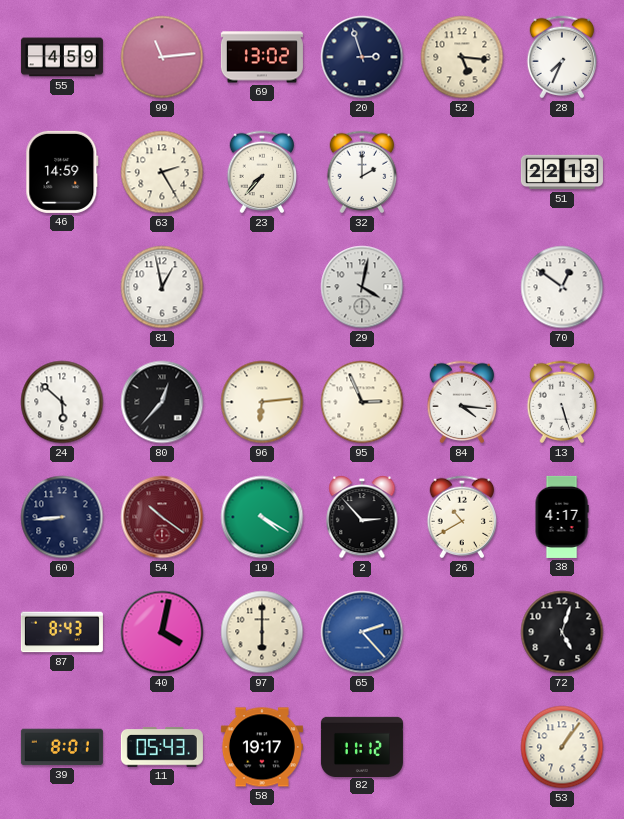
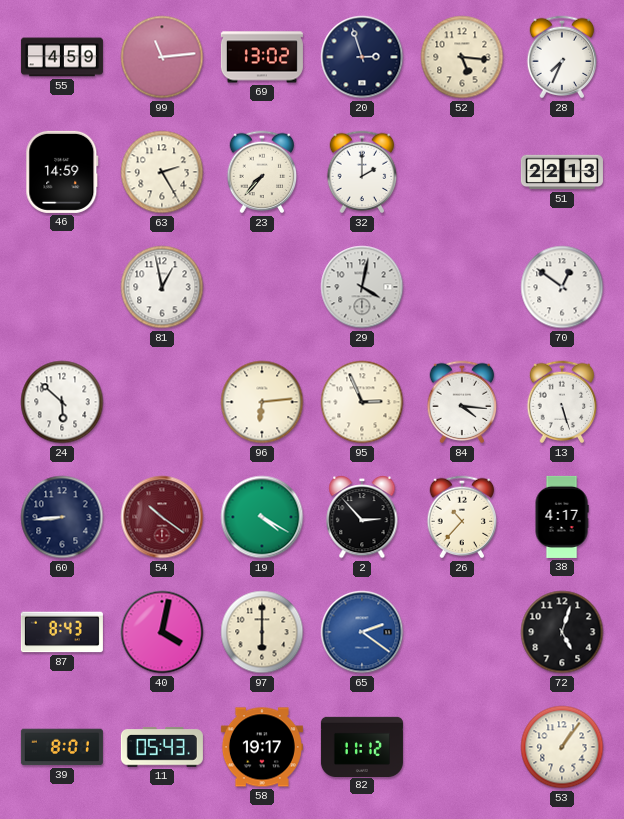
80: 12:37 -> none (162, 402)
26: 10:40 -> 10:37 (462, 517)
65: 2:23 -> 2:21 (362, 632)
